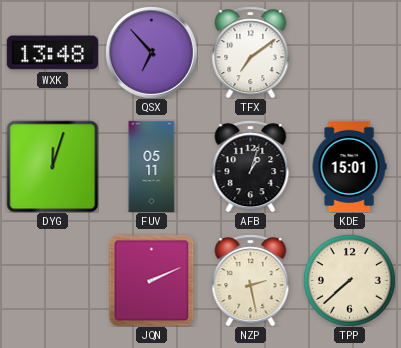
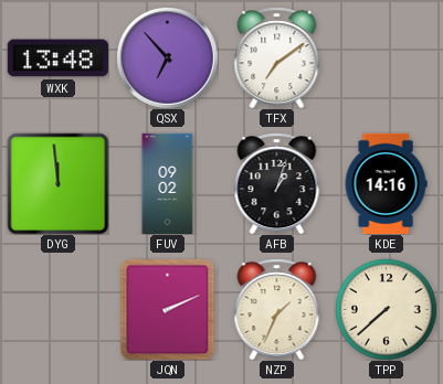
DYG: 12:03 -> 11:59 (57, 183)
FUV: 05:11 -> 09:02 (168, 183)
KDE: 15:01 -> 14:16 (386, 183)
NZP: 2:28 -> 1:34 (277, 309)
